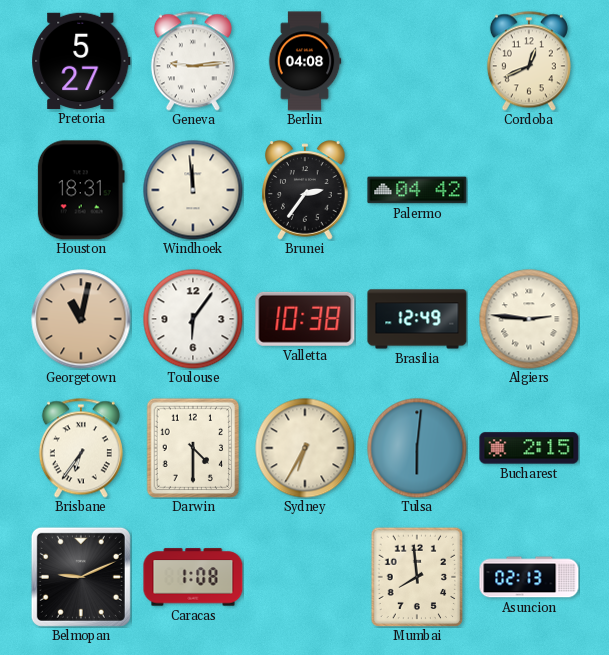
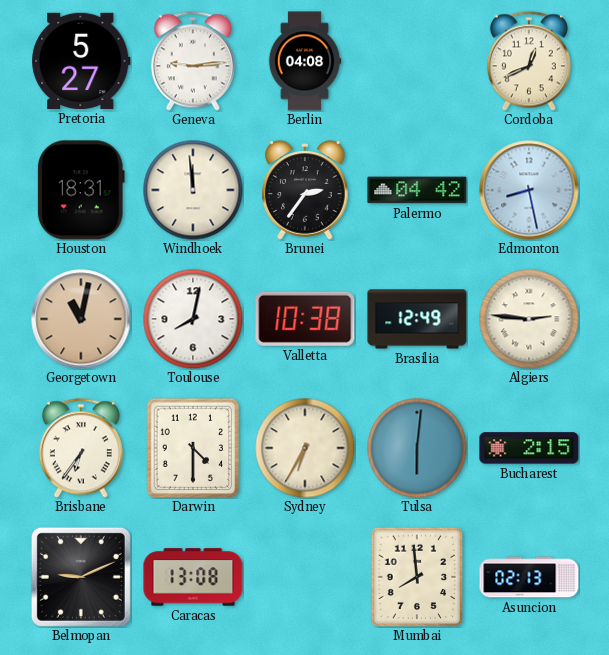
Edmonton: none -> 8:28 (529, 190)
Toulouse: 6:06 -> 8:02 (193, 319)
Caracas: 1:08 -> 13:08 (193, 577)
